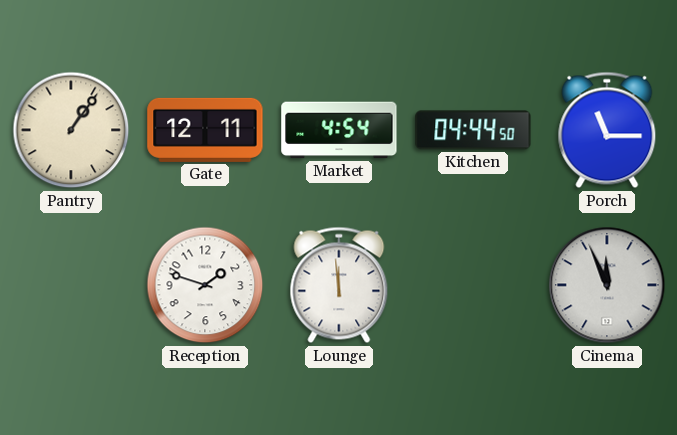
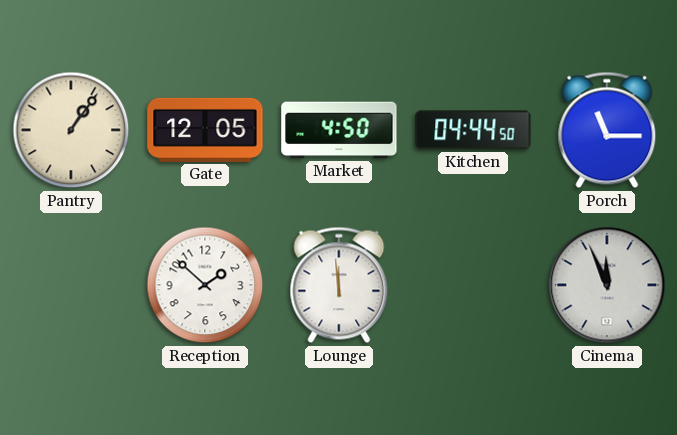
Gate: 12:11 -> 12:05 (205, 130)
Market: 4:54 -> 4:50 (339, 130)
Reception: 1:48 -> 1:52 (205, 285)
